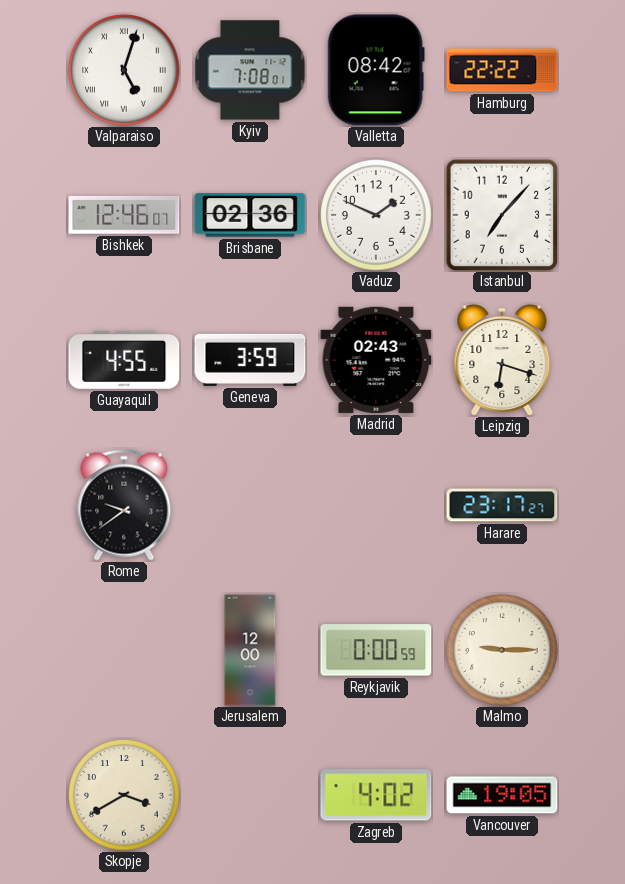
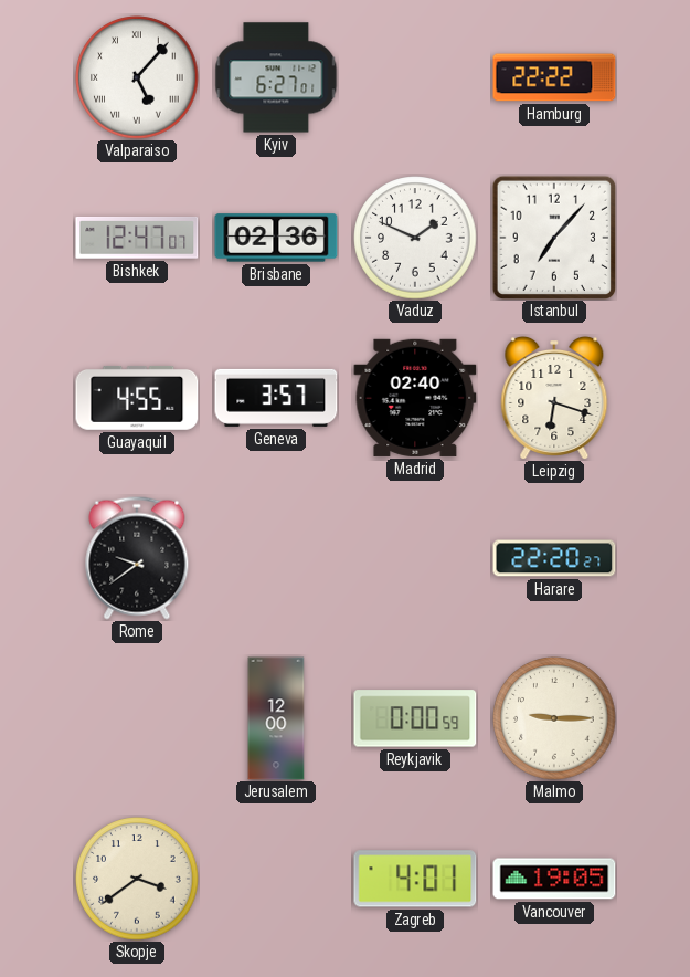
Valparaiso: 5:03 -> 5:07 (137, 77)
Kyiv: 7:08 -> 6:27 (276, 77)
Valletta: 08:42 -> none (376, 70)
Bishkek: 12:46 -> 12:47 (137, 238)
Geneva: 3:59 -> 3:57 (276, 398)
Madrid: 02:43 -> 02:40 (415, 398)
Harare: 23:17 -> 22:20 (554, 558)
Skopje: 3:40 -> 3:39 (137, 879)
Zagreb: 4:02 -> 4:01 (415, 879)
